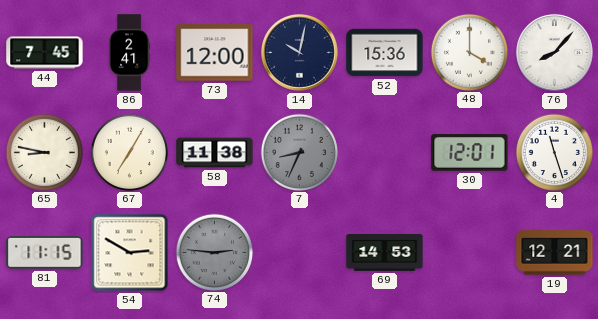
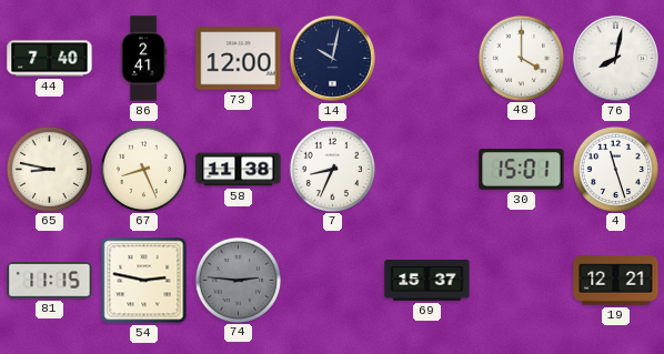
44: 7:45 -> 7:40 (50, 59)
52: 15:36 -> none (385, 53)
76: 8:07 -> 8:02 (615, 58)
67: 7:05 -> 8:26 (143, 169)
7 dial: grey -> white (332, 169)
30: 12:01 -> 15:01 (522, 170)
54: 2:50 -> 2:47 (144, 281)
69: 14:53 -> 15:37 (427, 281)
